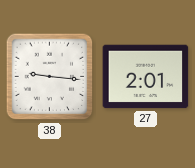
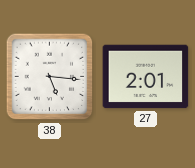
38: 9:16 -> 5:16 (50, 77)
